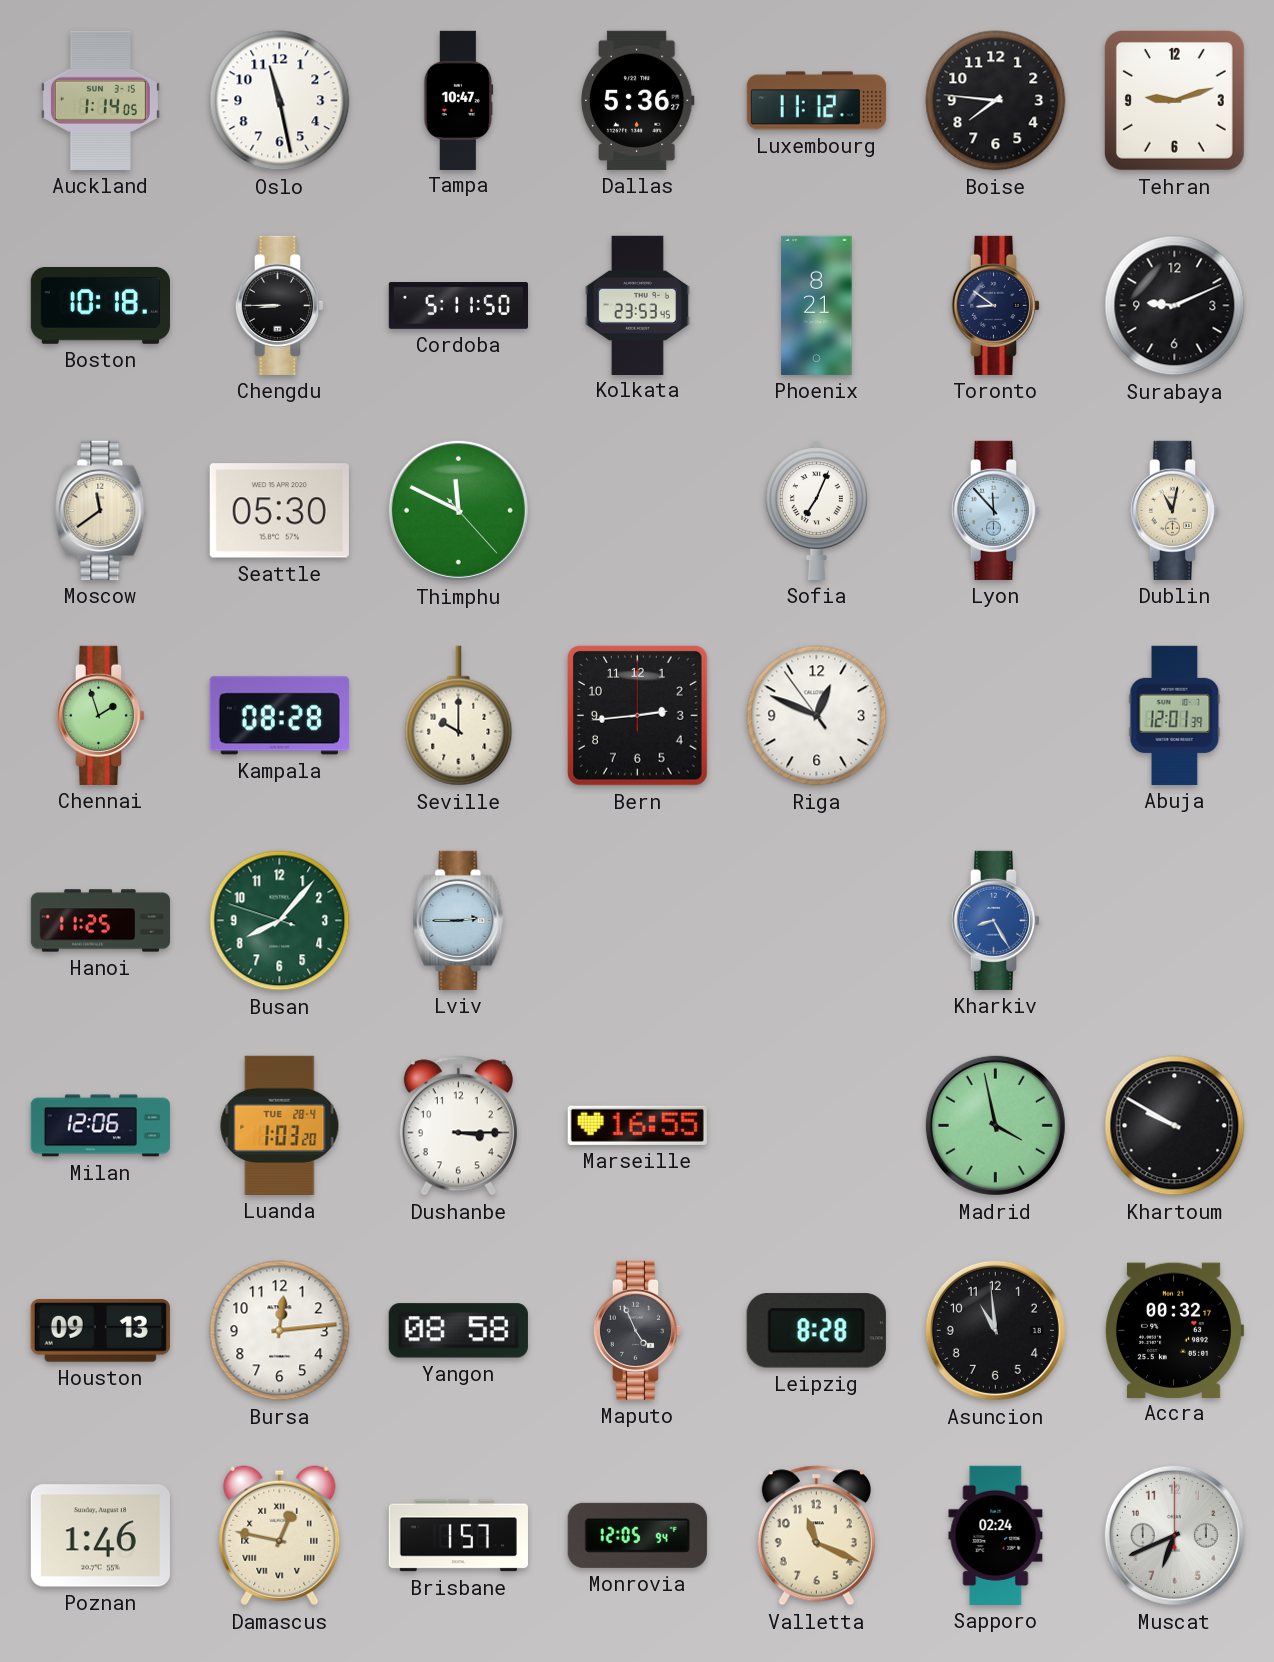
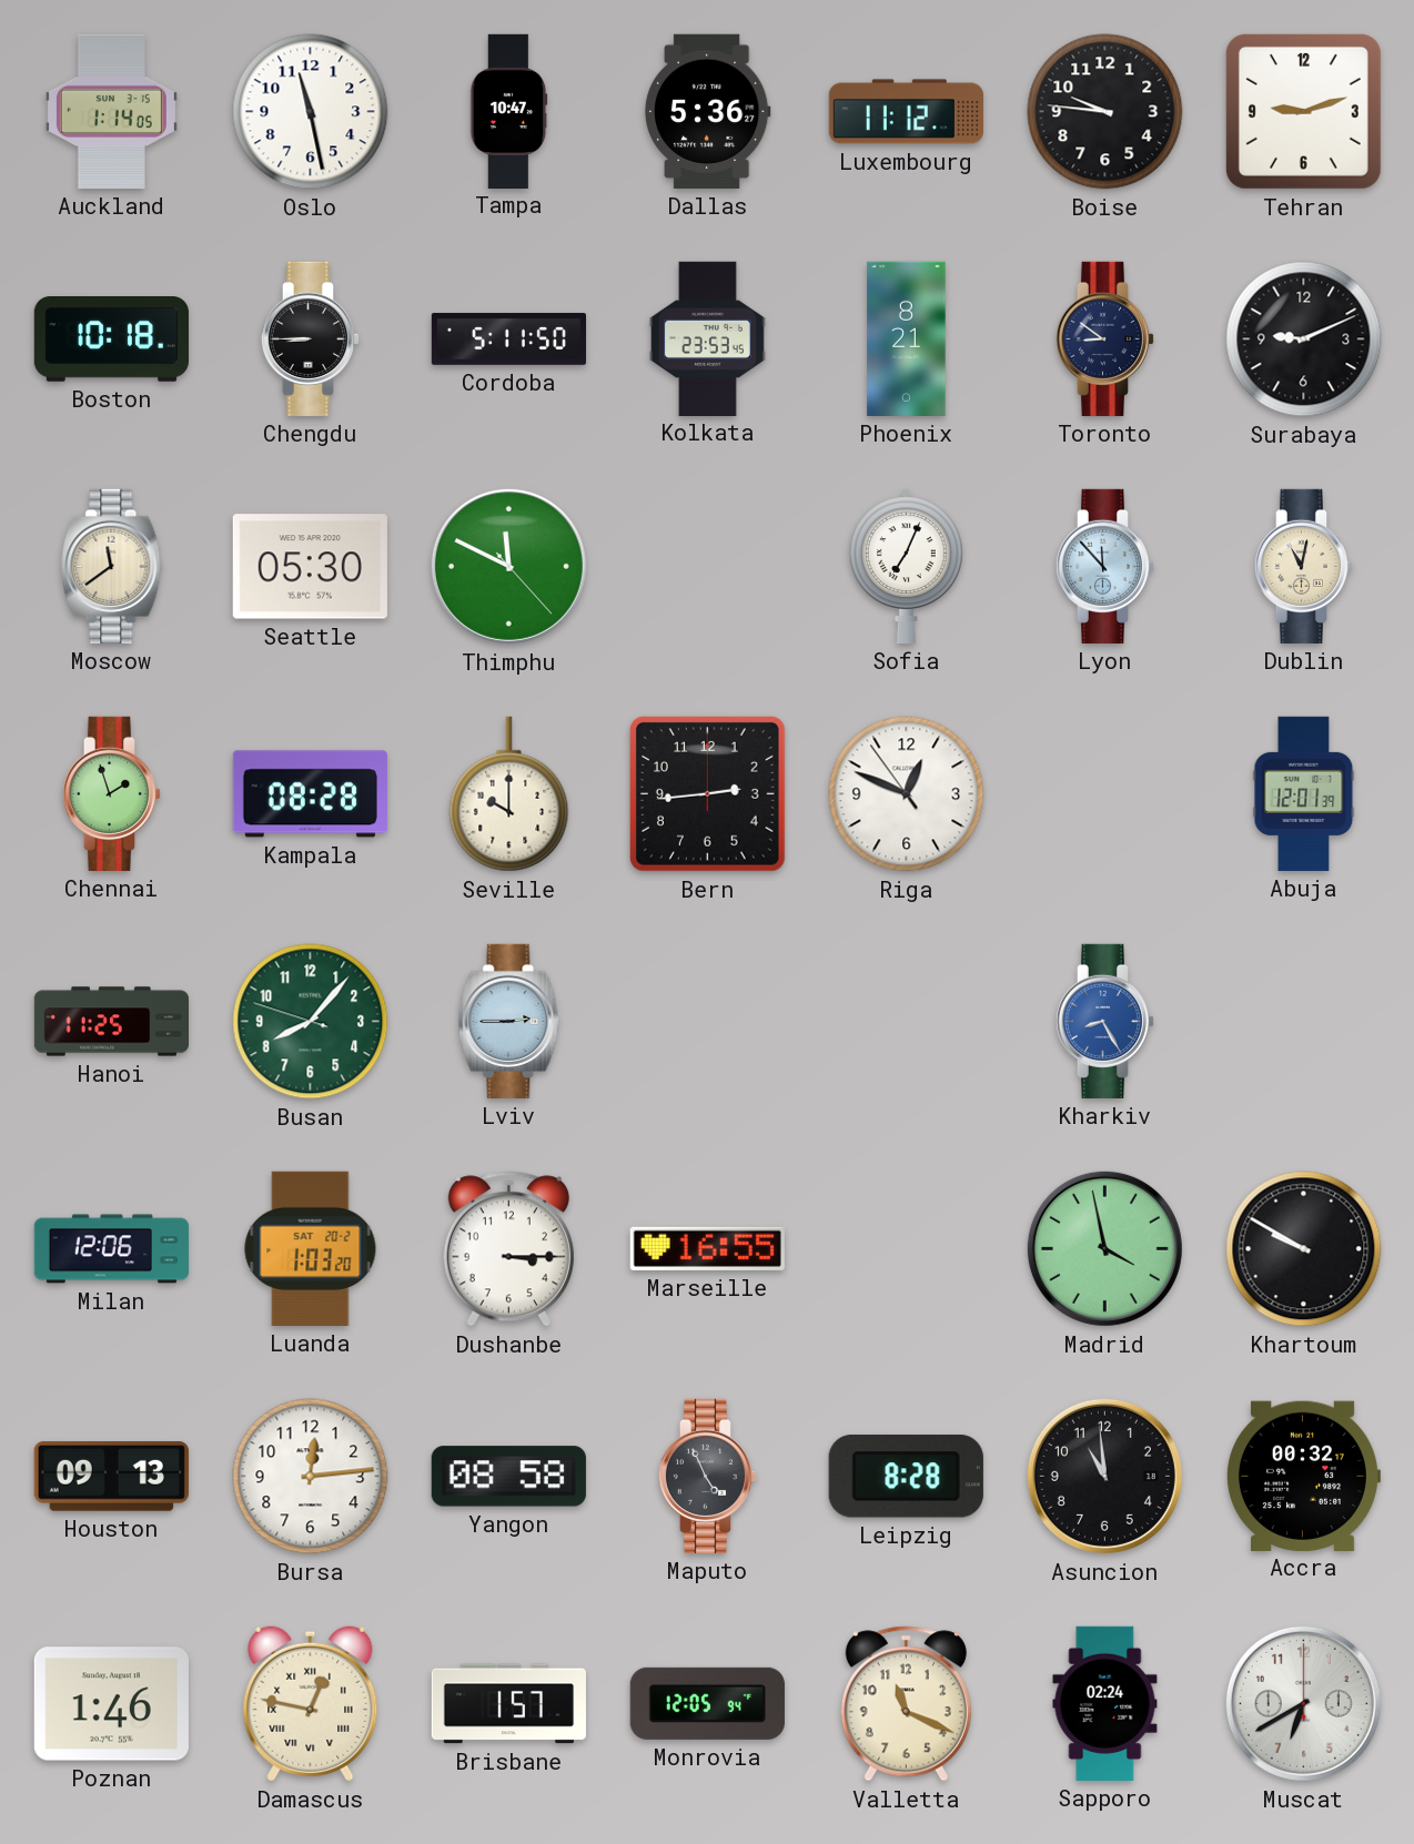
Boise: 7:46 -> 9:46 (1105, 112)
Luanda date: TUE 28-4 -> SAT 20-2 (311, 1248)
Muscat: 6:41 -> 6:40 (1303, 1703)
